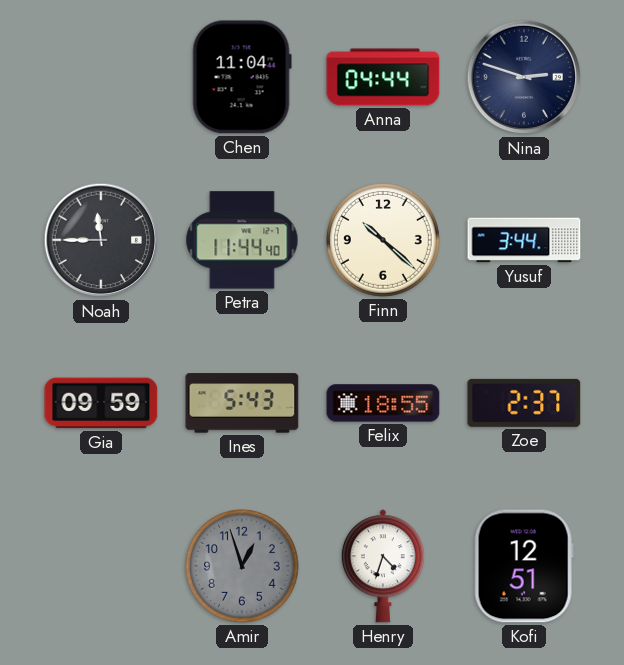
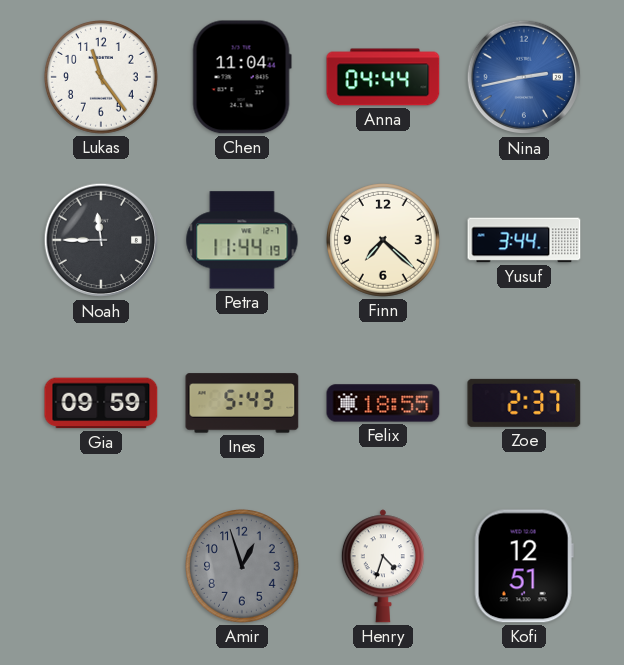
Lukas: none -> 11:24 (102, 78)
Nina: 2:48 -> 2:43 (524, 77)
Nina dial: navy -> blue (524, 77)
Petra: 11:44:40 -> 11:44:19 (242, 240)
Finn: 10:22 -> 7:22 (384, 241)
